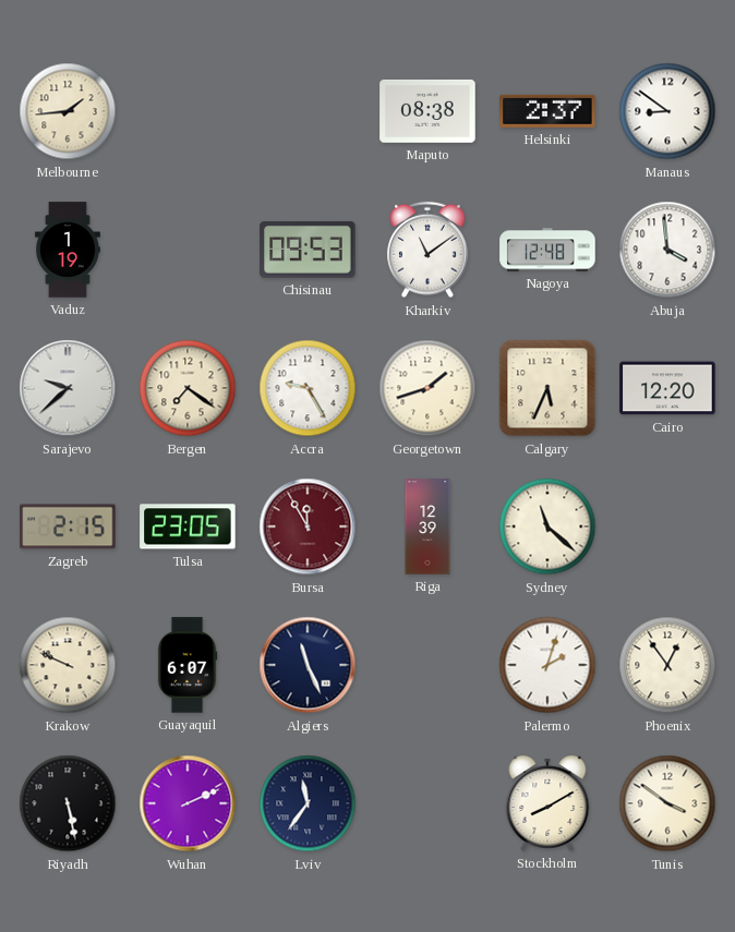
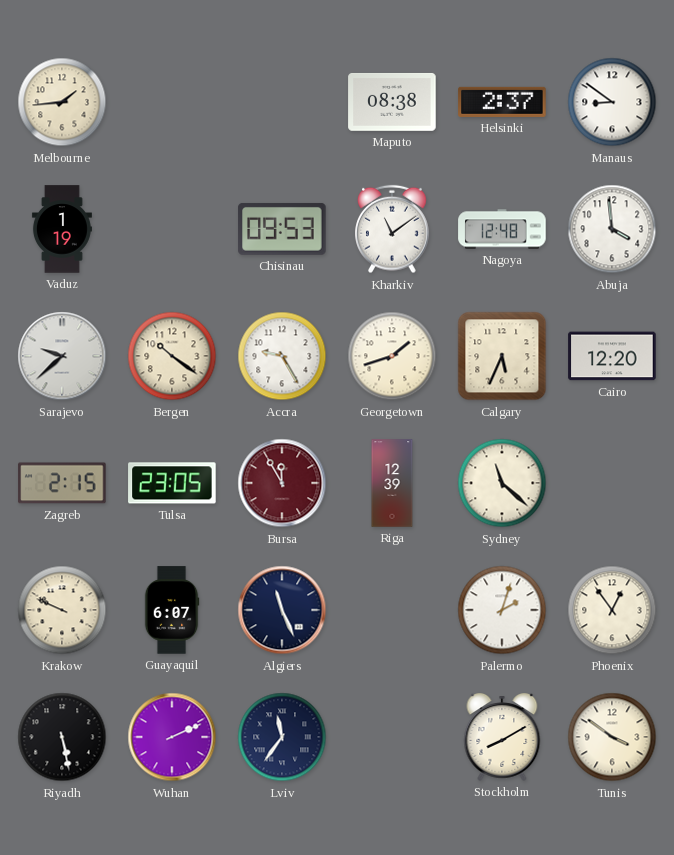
Bergen: 7:21 -> 10:21 (172, 356)
